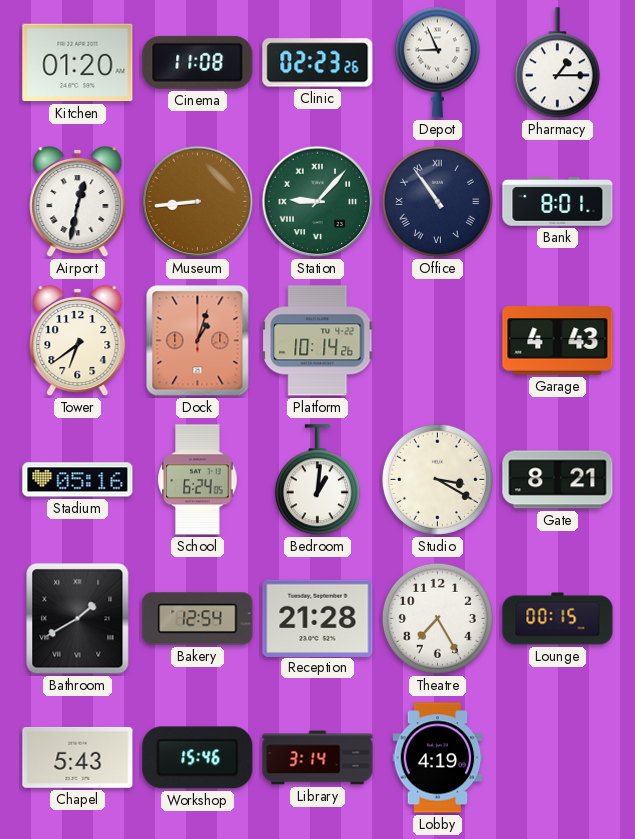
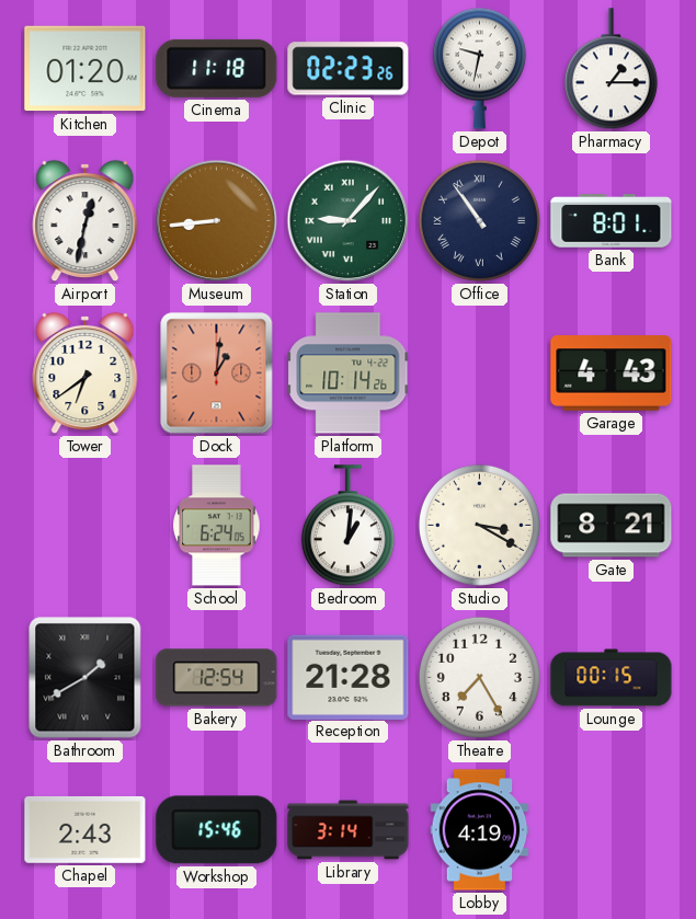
Cinema: 11:08 -> 11:18 (217, 68)
Depot: 8:56 -> 9:32 (479, 68)
Dock: 1:03 -> 1:01 (217, 374)
Stadium: 05:16 -> none (78, 480)
Chapel: 5:43 -> 2:43 (85, 829)
